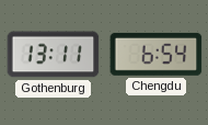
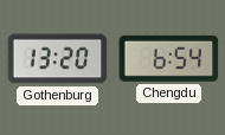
Gothenburg: 13:11 -> 13:20 (58, 59)
